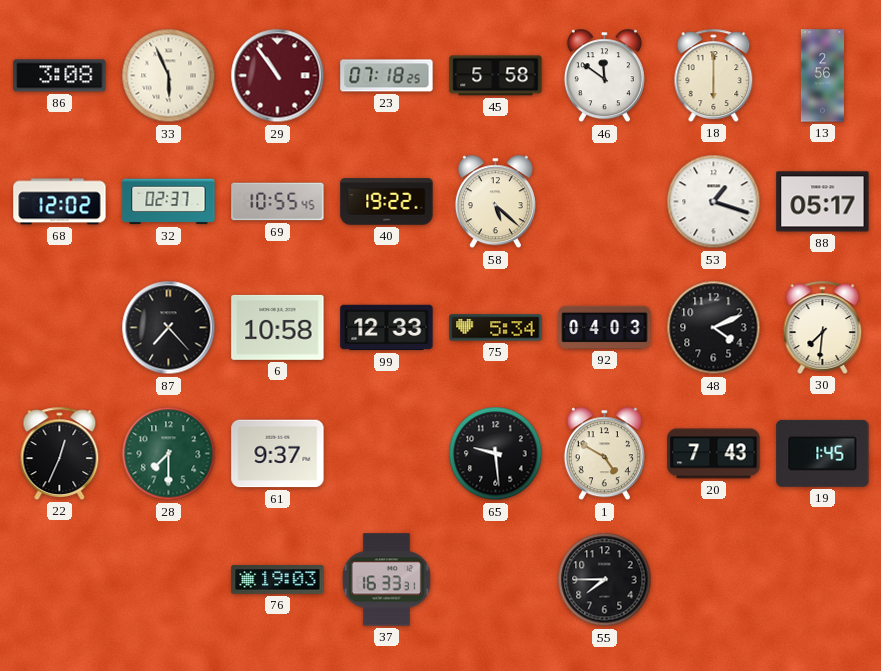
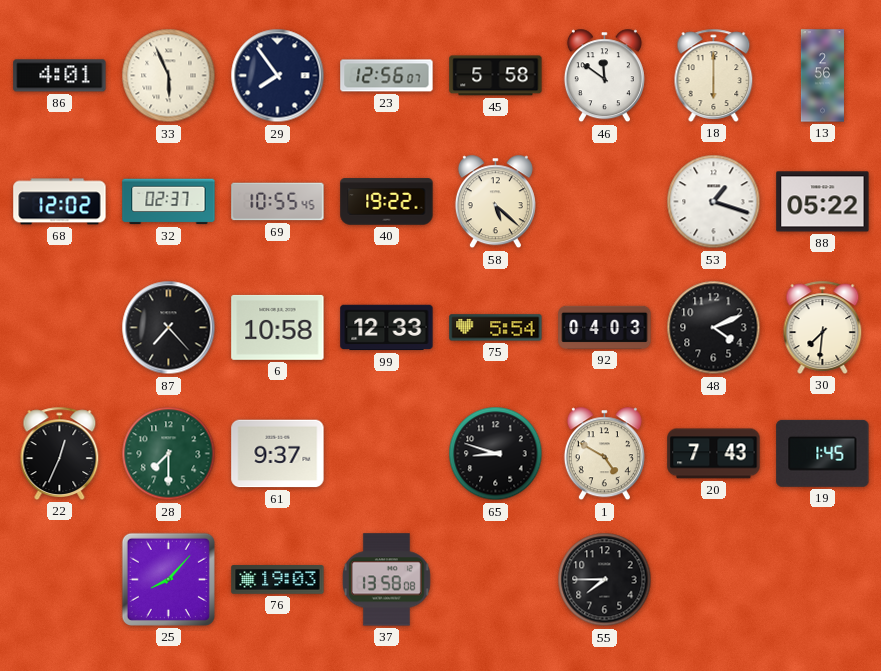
86: 3:08 -> 4:01 (60, 76)
29: 10:54 -> 7:54 (278, 76)
29 dial: burgundy -> navy (278, 76)
23: 07:18 -> 12:56 (387, 76)
88: 05:17 -> 05:22 (823, 202)
75: 5:34 -> 5:54 (496, 328)
65: 9:29 -> 8:48 (496, 454)
25: none -> 8:07 (168, 579)
37: 16:33 -> 13:58 (386, 580)
